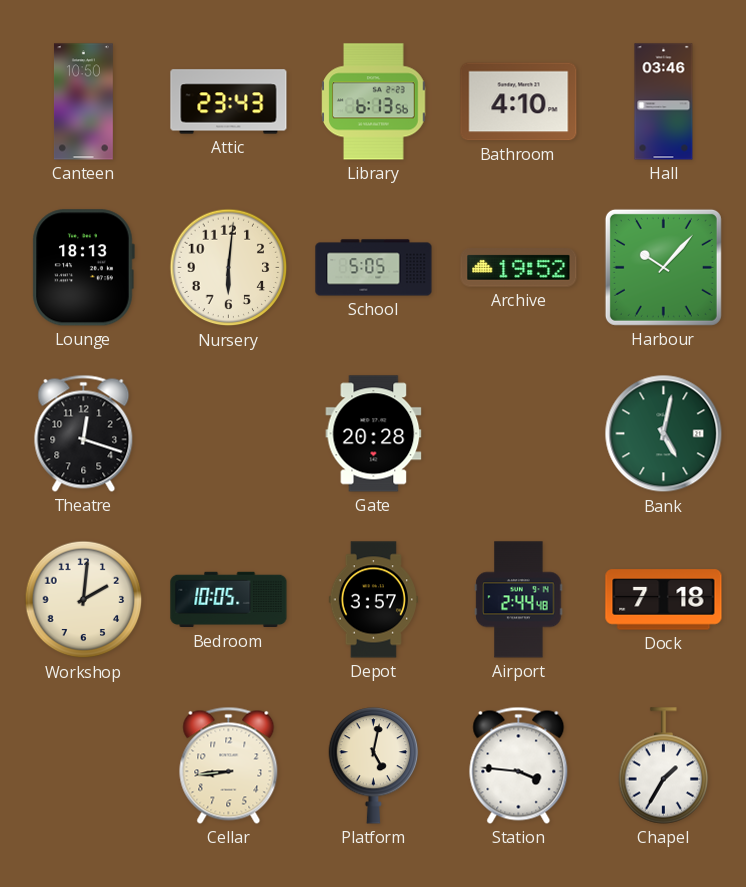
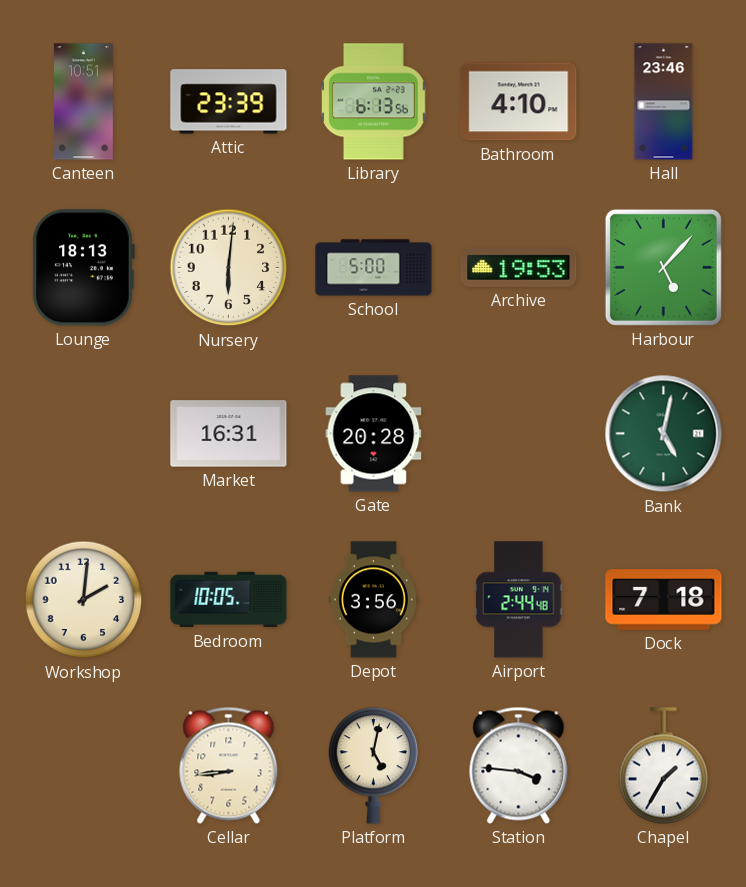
Canteen: 10:50 -> 10:51 (83, 102)
Attic: 23:43 -> 23:39 (229, 102)
Hall: 03:46 -> 23:46 (664, 102)
School: 5:05 -> 5:00 (374, 268)
Archive: 19:52 -> 19:53 (519, 268)
Harbour: 10:07 -> 5:07 (663, 267)
Theatre: 12:18 -> none (84, 433)
Market: none -> 16:31 (229, 434)
Depot: 3:57 -> 3:56 (373, 600)
